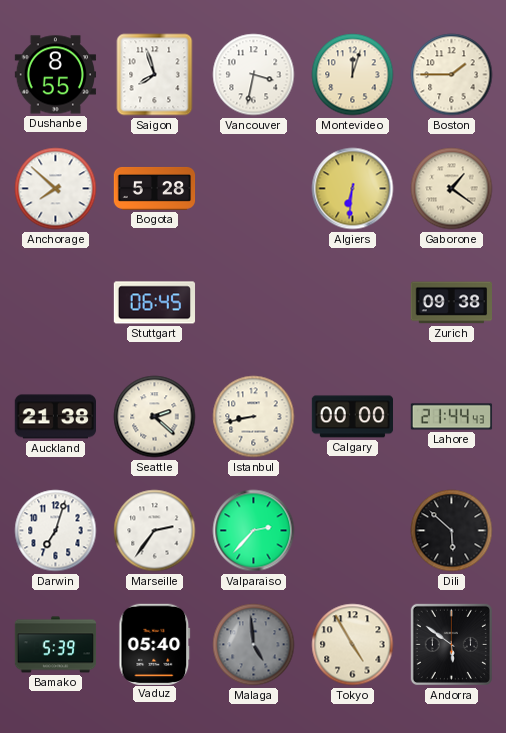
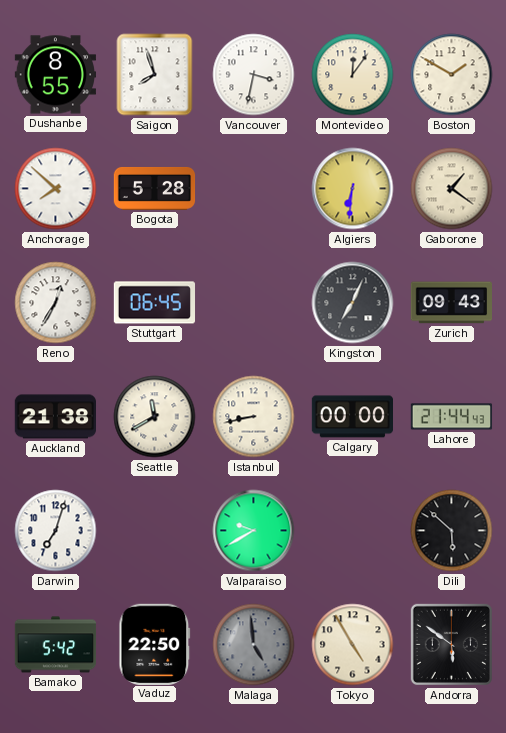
Montevideo: 12:03 -> 12:06 (353, 75)
Boston: 1:45 -> 1:50 (452, 75)
Reno: none -> 12:35 (56, 303)
Kingston: none -> 7:04 (353, 303)
Zurich: 09:38 -> 09:43 (451, 303)
Seattle: 2:22 -> 11:40 (155, 417)
Marseille: 2:36 -> none (155, 531)
Valparaiso: 2:37 -> 9:40 (254, 531)
Bamako: 5:39 -> 5:42 (56, 645)
Vaduz: 05:40 -> 22:50 (155, 644)
